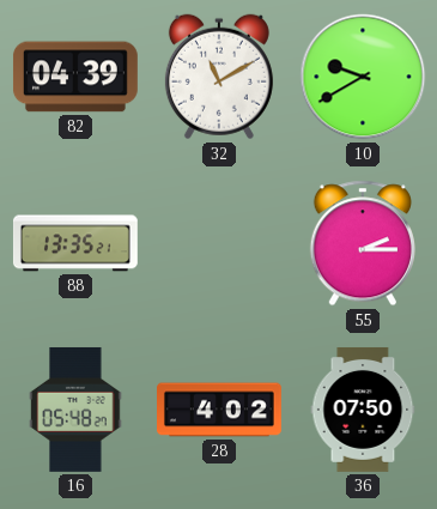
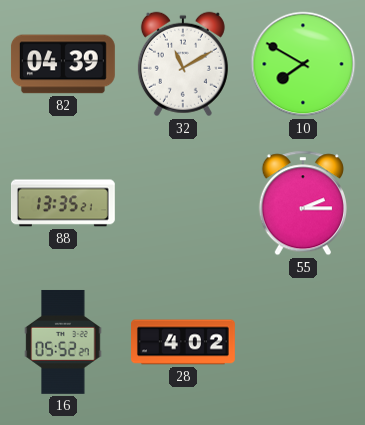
10: 9:40 -> 7:50 (303, 64)
16: 05:48 -> 05:52 (63, 342)
36: 07:50 -> none (363, 410)
